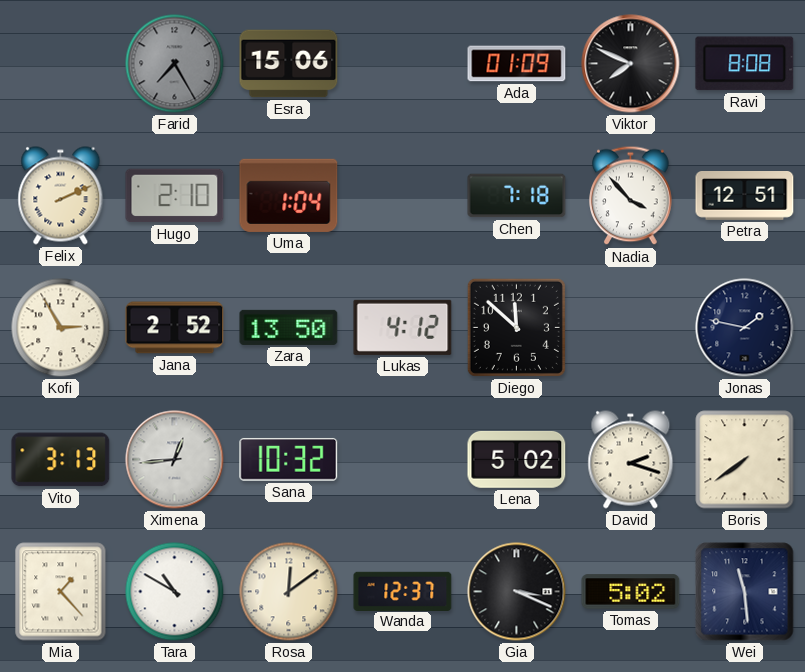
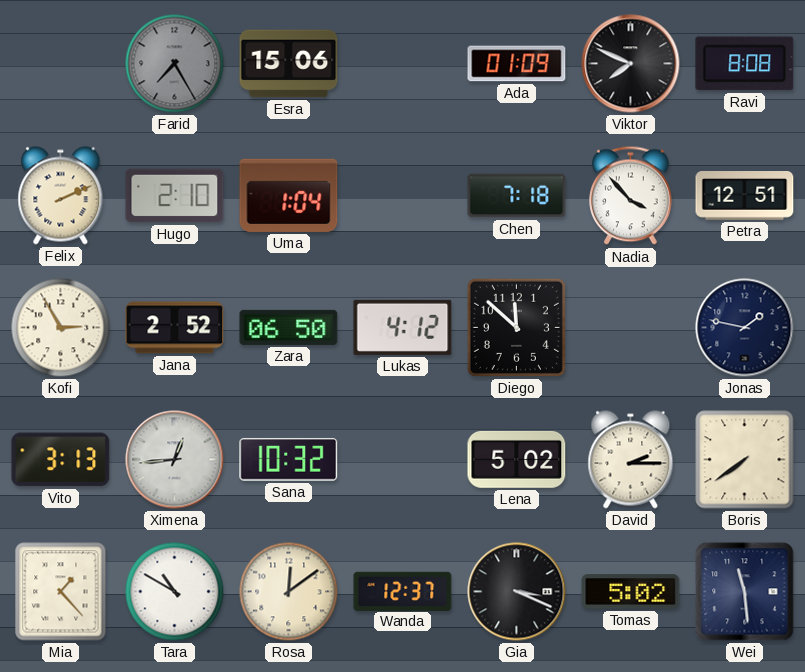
Zara: 13:50 -> 06:50 (289, 327)
David: 2:18 -> 2:15 (631, 460)
